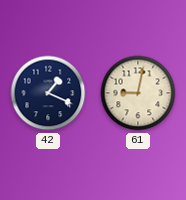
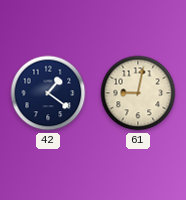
42: 1:19 -> 1:21 (48, 93)
